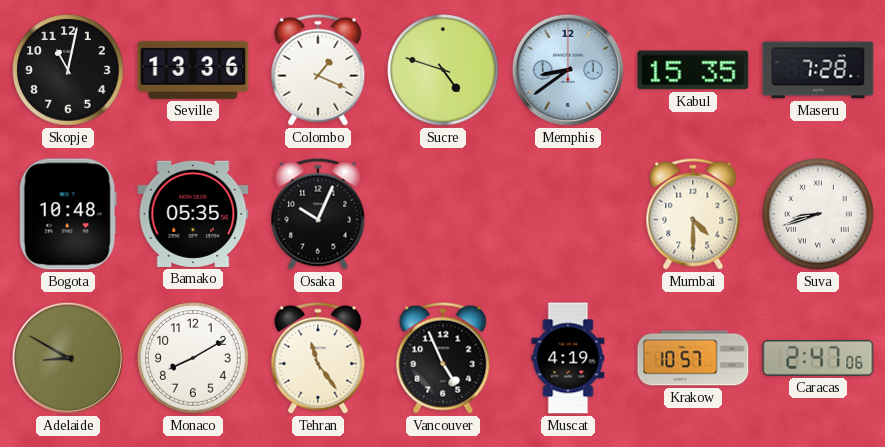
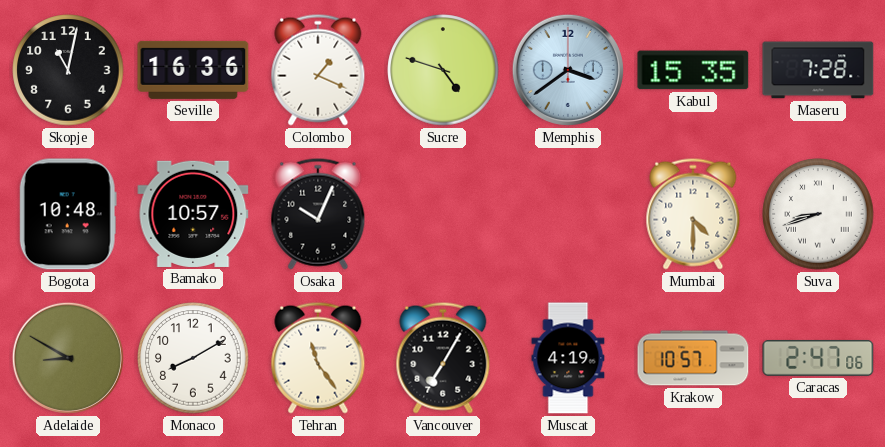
Seville: 13:36 -> 16:36 (193, 70)
Memphis: 8:39 -> 3:39 (568, 70)
Bamako: 05:35 -> 10:57 (193, 214)
Vancouver: 4:56 -> 7:05 (443, 358)
